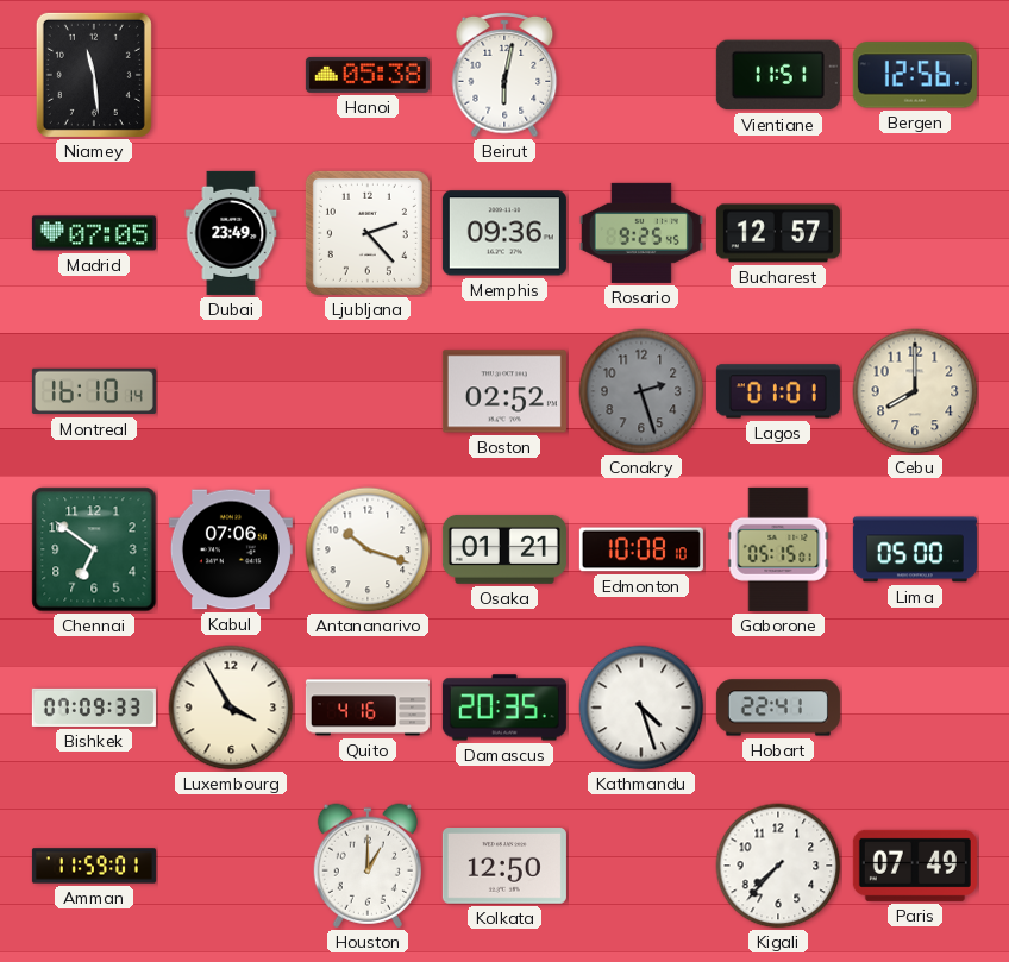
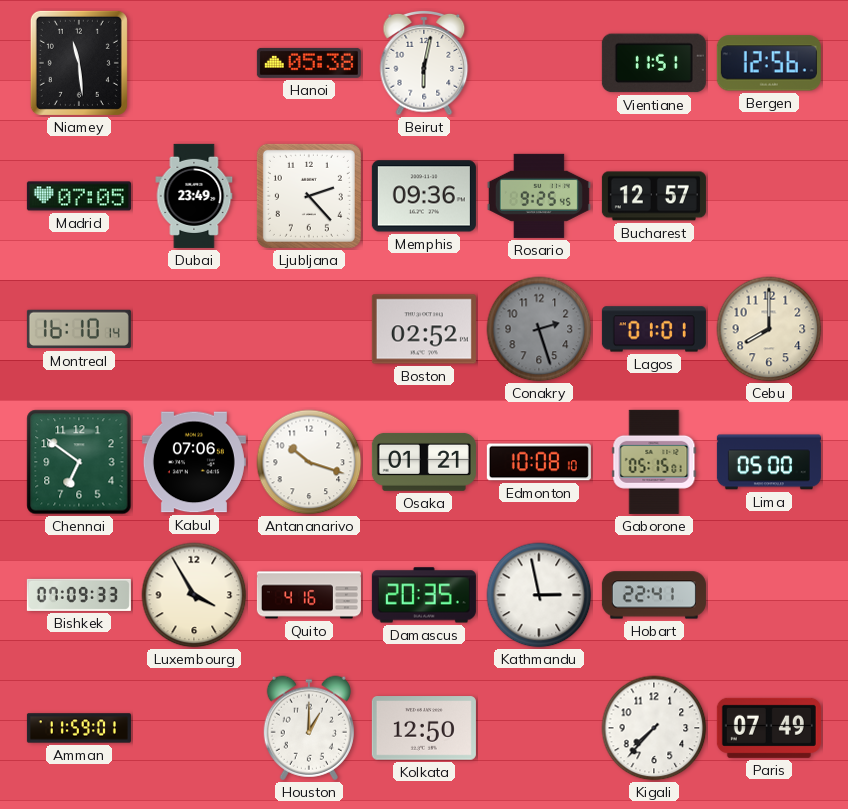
Kathmandu: 4:27 -> 2:58 (539, 595)
